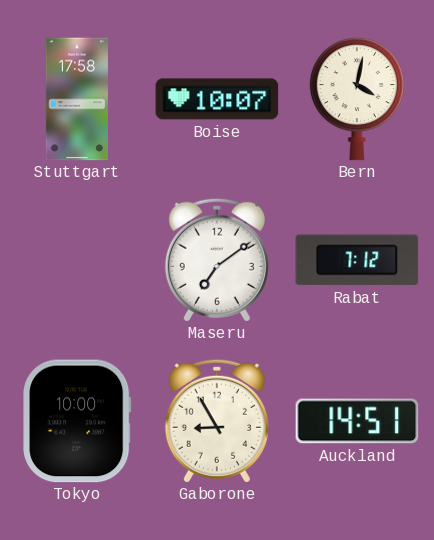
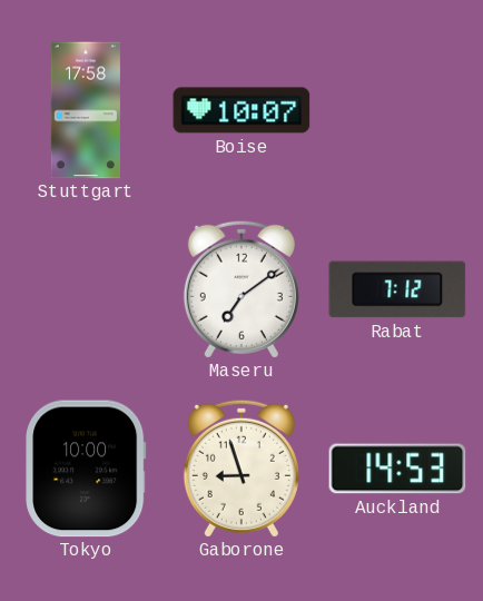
Bern: 4:02 -> none (357, 99)
Gaborone: 8:55 -> 8:57 (241, 469)
Auckland: 14:51 -> 14:53 (397, 469)
